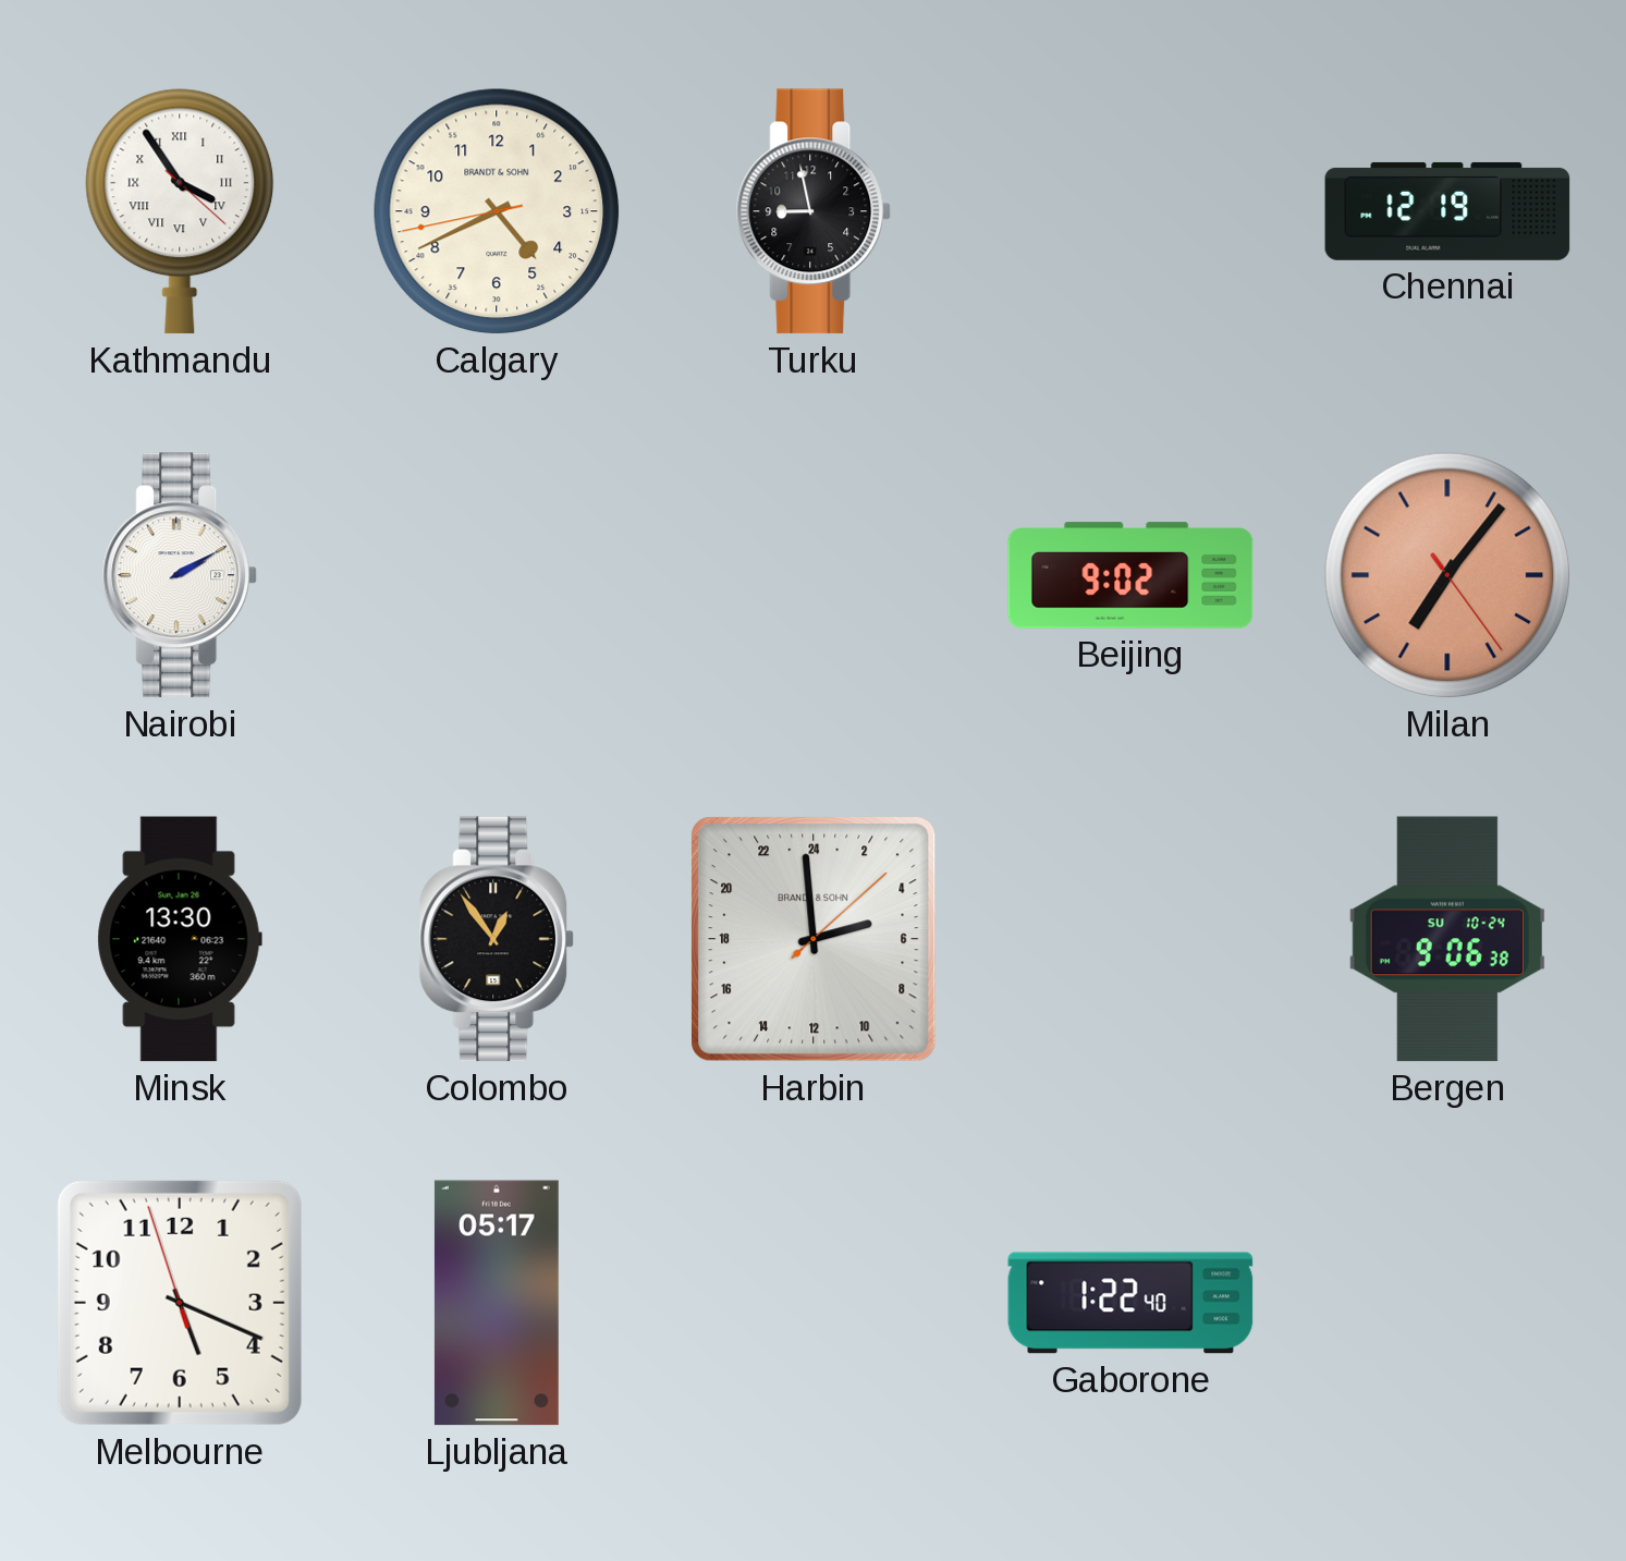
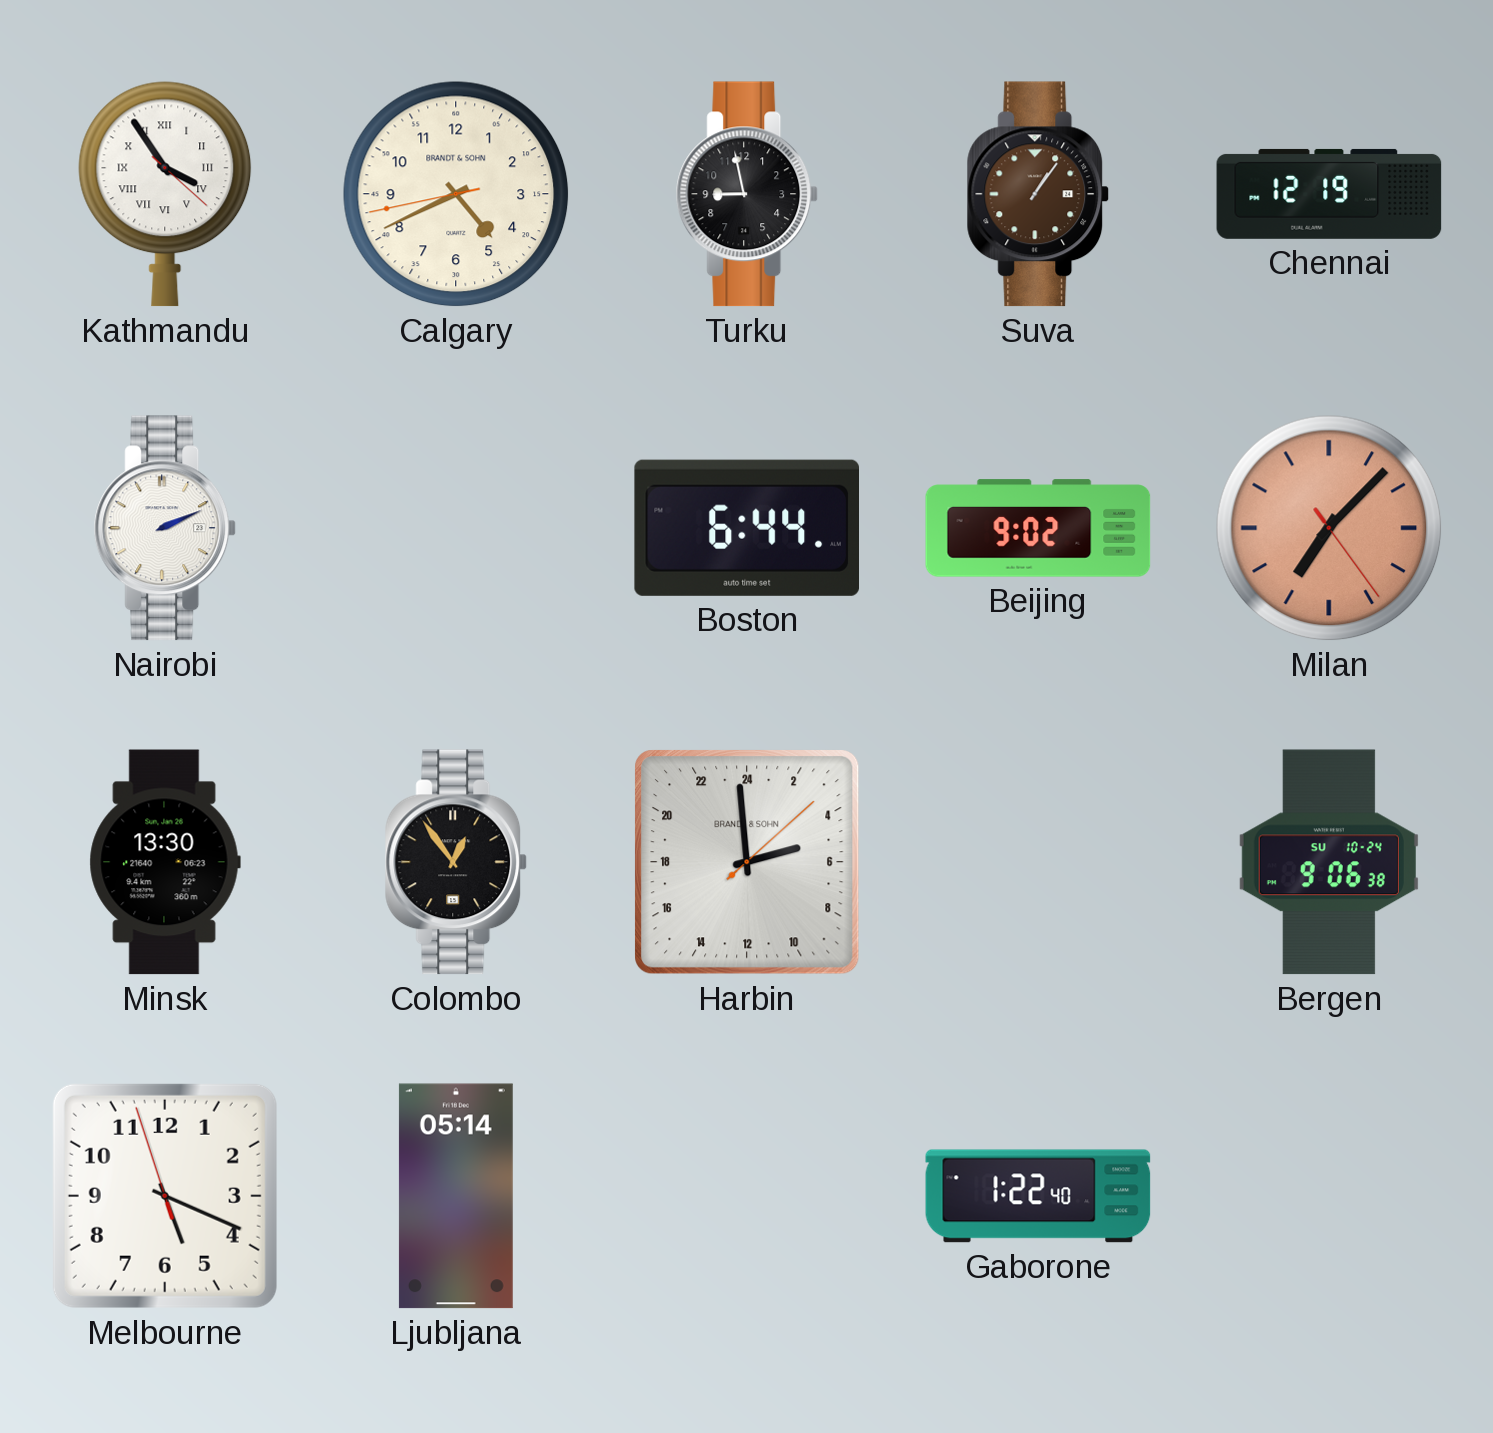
Suva: none -> 1:06 (1038, 194)
Nairobi: 2:10 -> 2:11 (165, 528)
Boston: none -> 6:44 (746, 528)
Milan: 7:06 -> 7:07 (1329, 528)
Ljubljana: 05:17 -> 05:14 (456, 1196)
